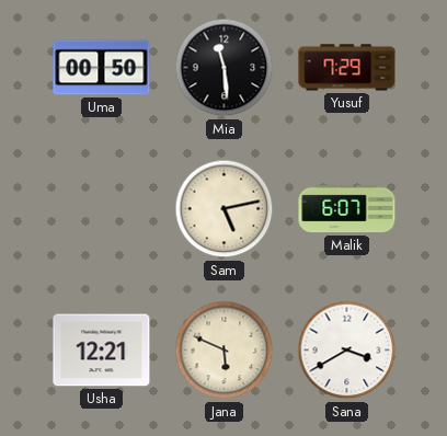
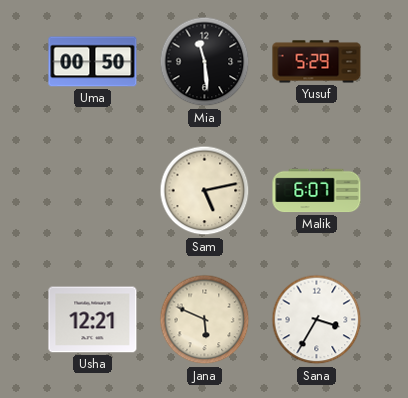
Yusuf: 7:29 -> 5:29 (317, 62)
Sana: 3:40 -> 3:35 (317, 320)
